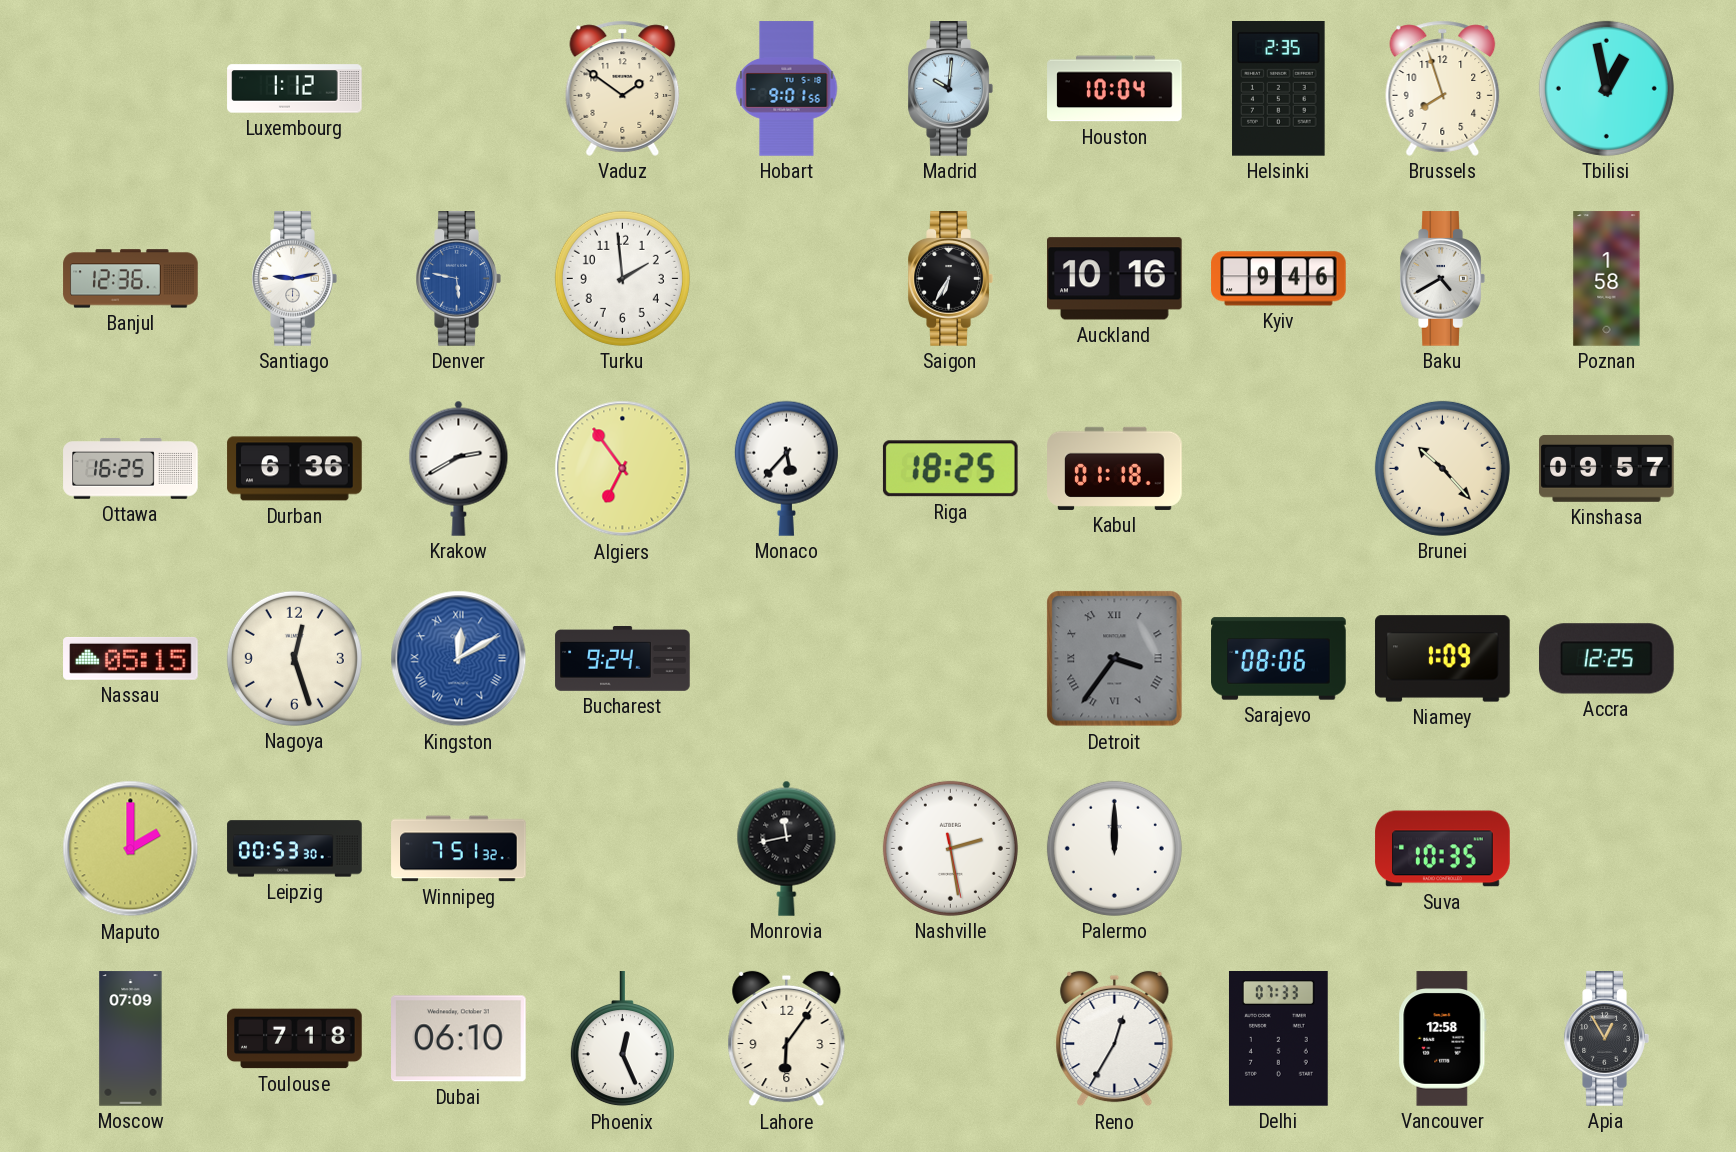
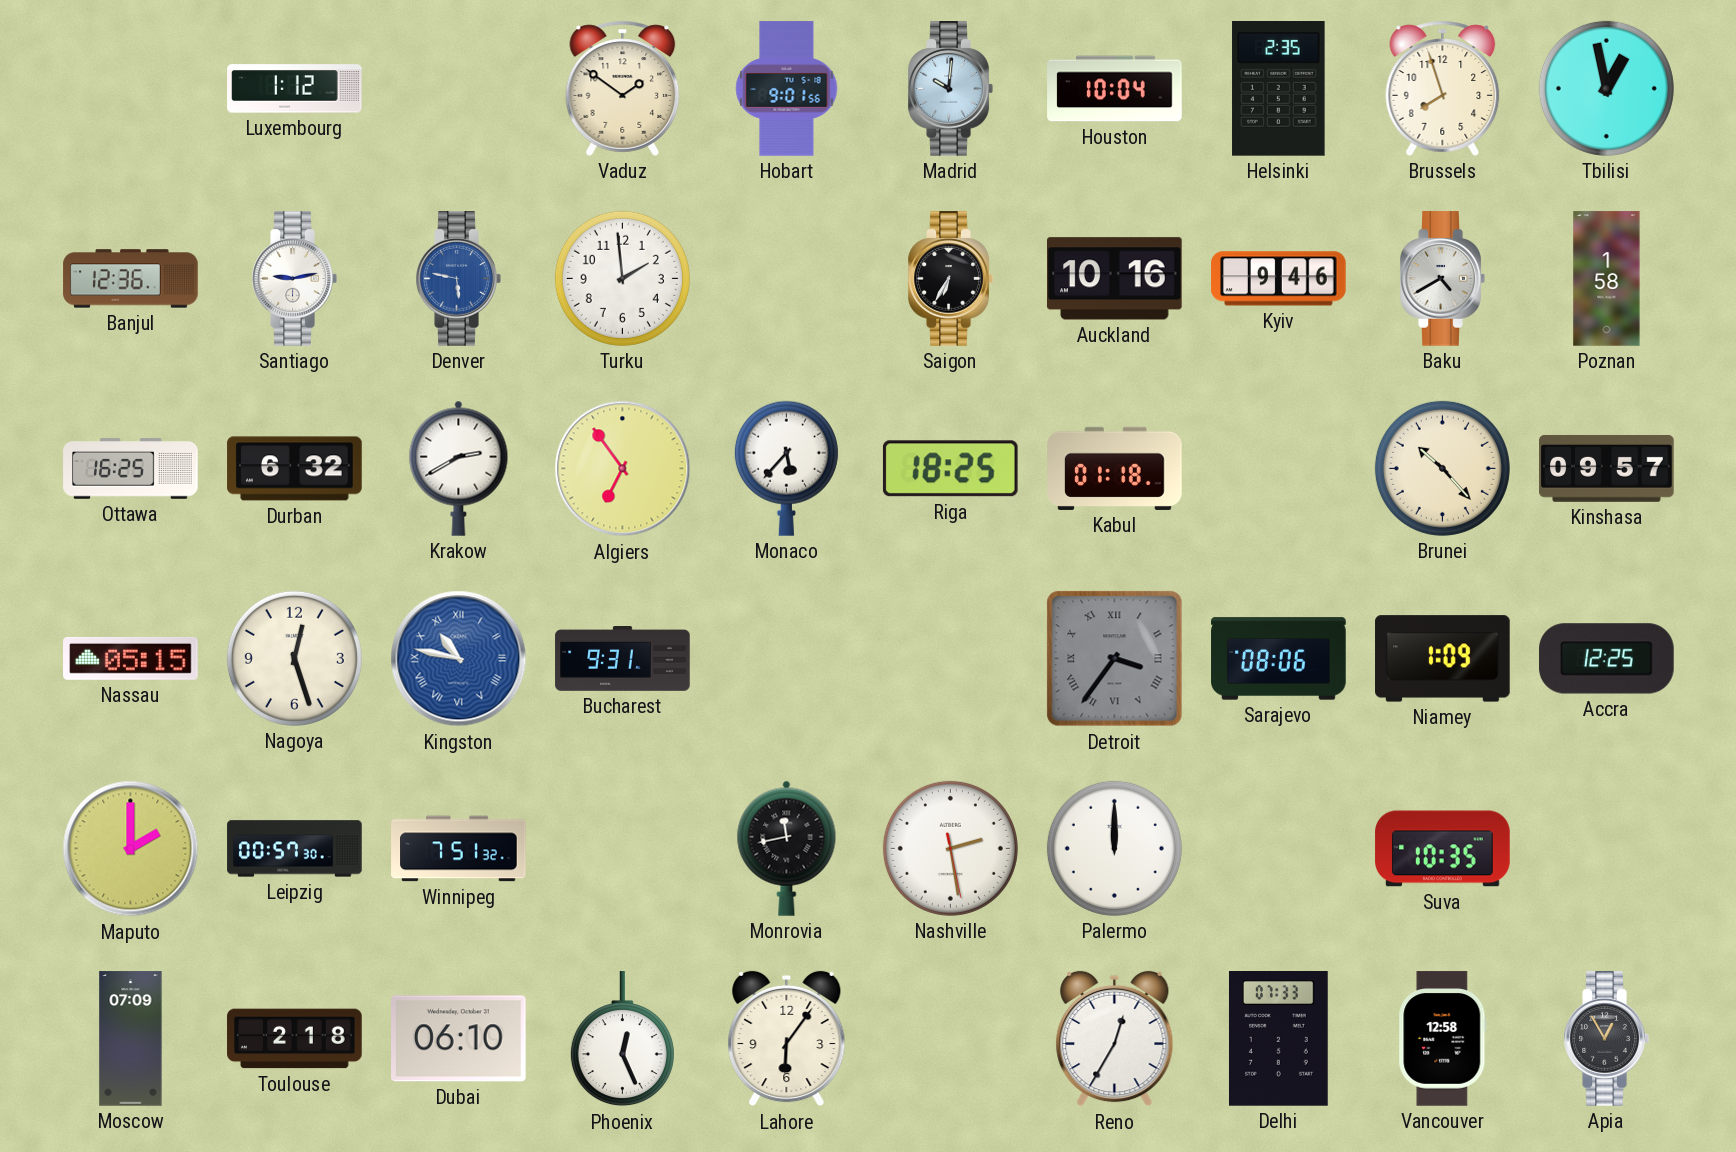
Durban: 6:36 -> 6:32 (295, 469)
Kingston: 12:10 -> 10:47 (459, 659)
Bucharest: 9:24 -> 9:31 (623, 659)
Leipzig: 00:53 -> 00:57 (295, 849)
Toulouse: 7:18 -> 2:18 (295, 1039)
